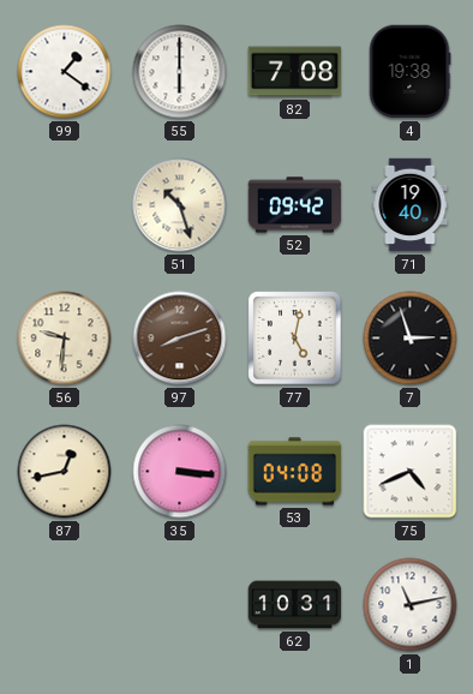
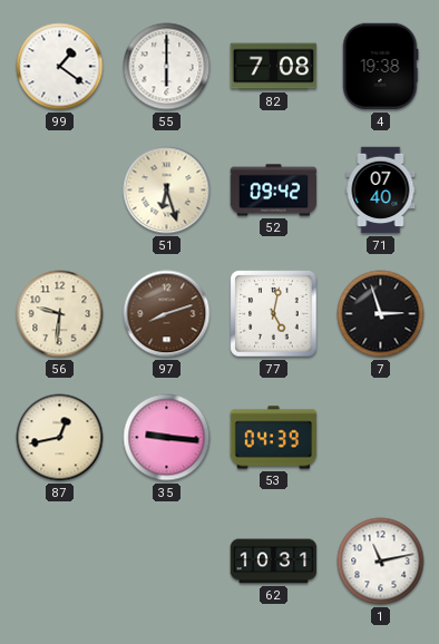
51: 10:27 -> 6:27 (167, 191)
71: 19:40 -> 07:40 (381, 191)
35: 3:16 -> 9:16 (167, 438)
53: 04:08 -> 04:39 (274, 438)
75: 4:41 -> none (411, 472)
